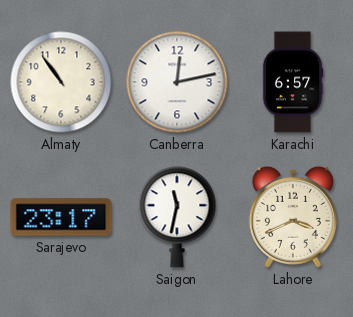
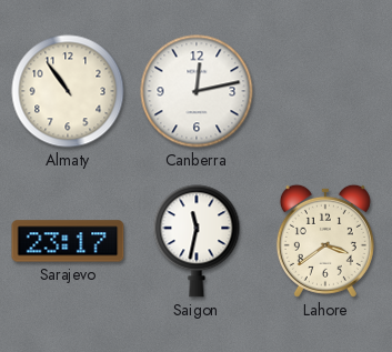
Karachi: 6:57 -> none (293, 82)
Lahore: 3:41 -> 3:39 (325, 241)
